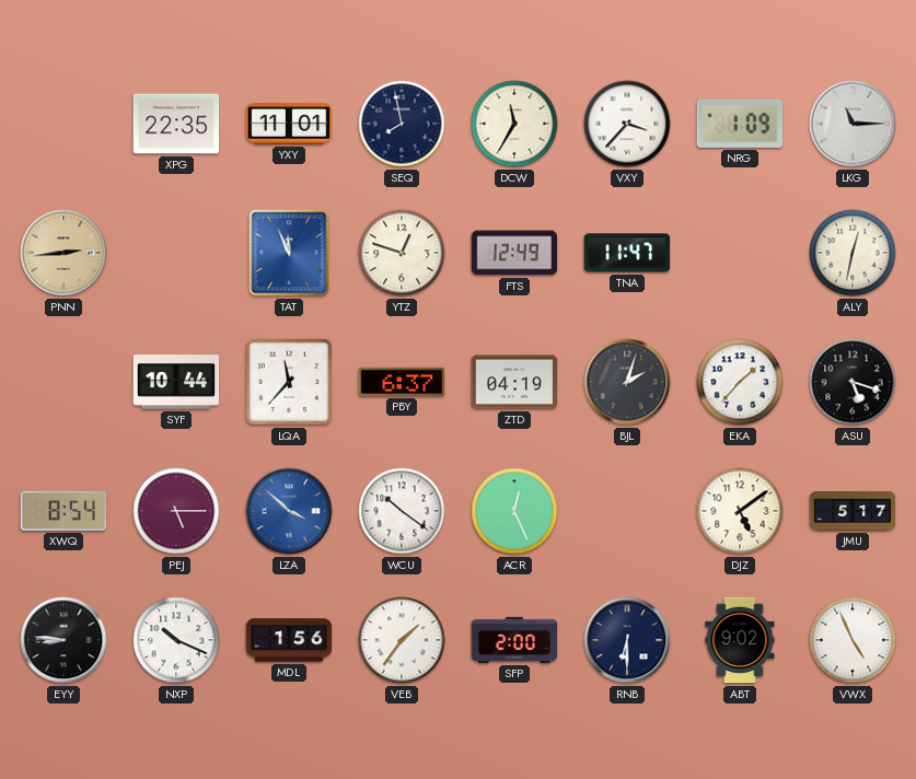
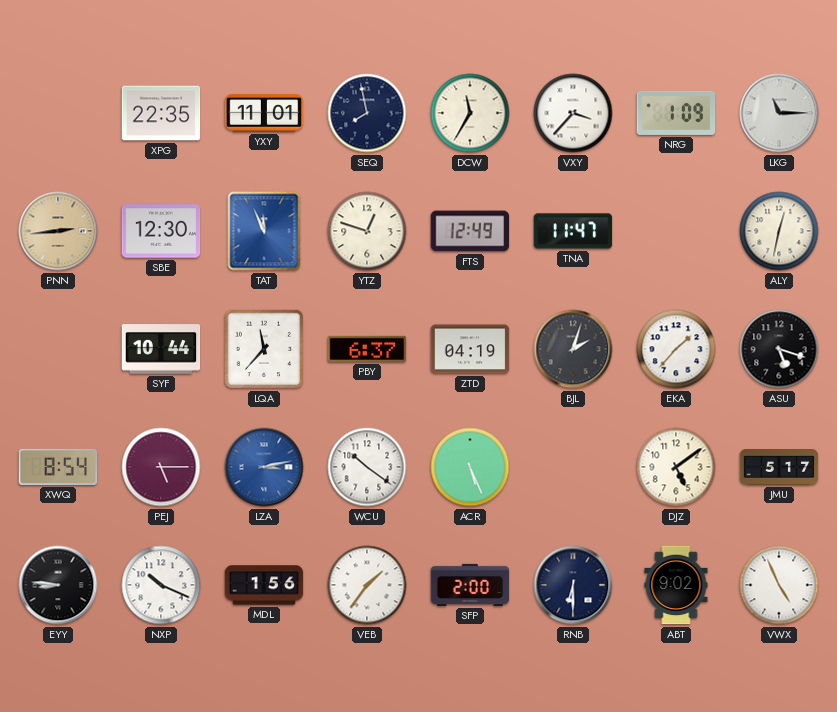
SBE: none -> 12:30 (161, 231)
LZA: 3:52 -> 3:13 (264, 467)
ACR: 12:26 -> 5:26 (470, 467)
